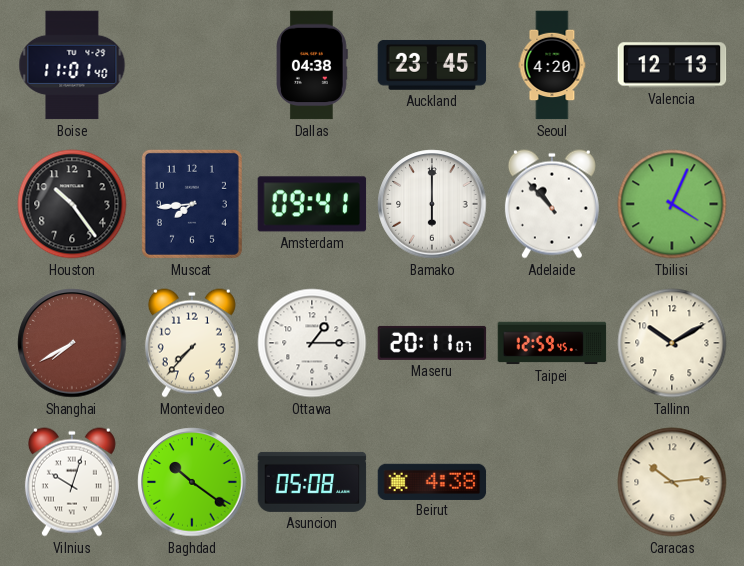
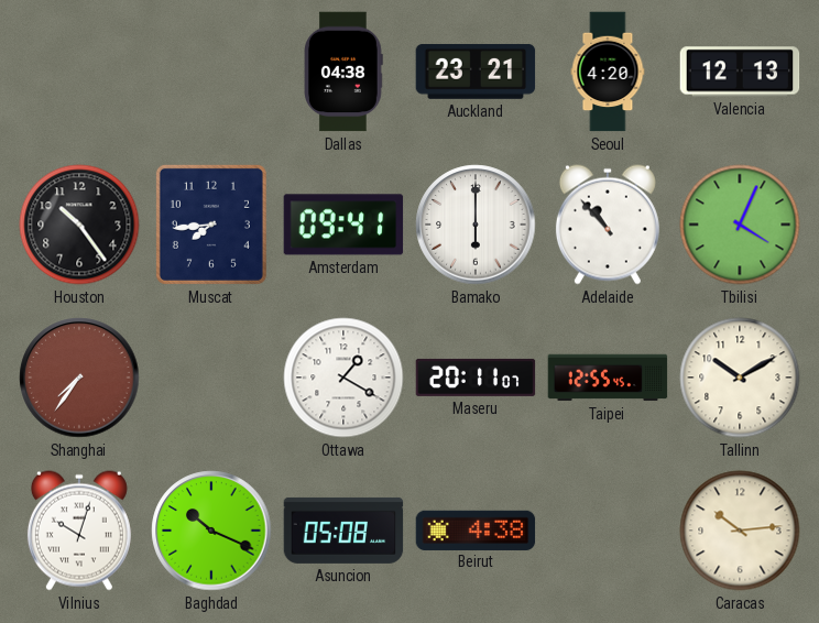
Boise: 11:01 -> none (72, 65)
Auckland: 23:45 -> 23:21 (476, 72)
Shanghai: 7:40 -> 7:36 (79, 378)
Montevideo: 7:37 -> none (192, 343)
Ottawa: 1:15 -> 1:20 (343, 378)
Taipei: 12:59 -> 12:55 (608, 378)
Baghdad: 10:21 -> 10:19 (211, 531)
